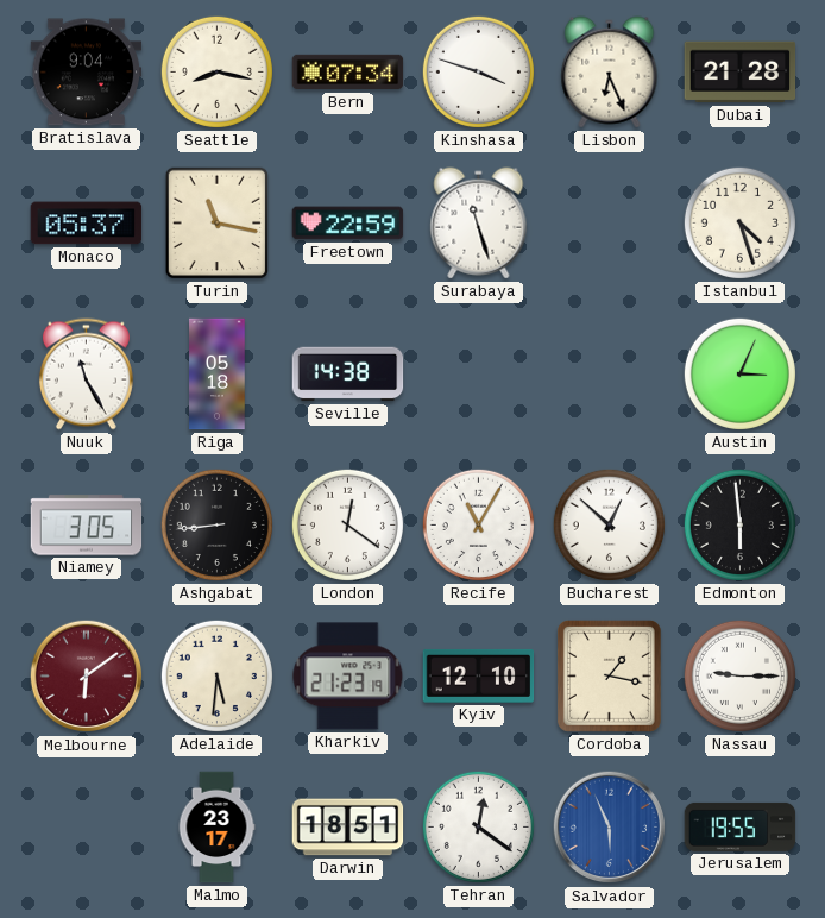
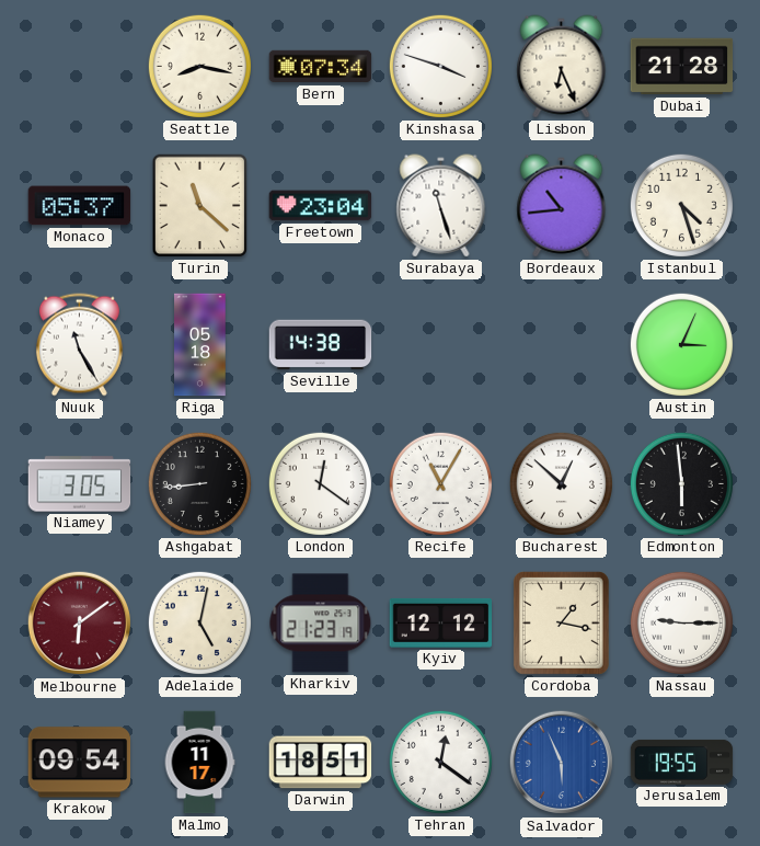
Bratislava: 9:04 -> none (87, 73)
Turin: 11:17 -> 11:22 (200, 206)
Freetown: 22:59 -> 23:04 (321, 206)
Bordeaux: none -> 10:44 (562, 206)
Adelaide: 5:31 -> 5:02 (199, 622)
Kyiv: 12:10 -> 12:12 (441, 622)
Krakow: none -> 09:54 (80, 763)
Malmo: 23:17 -> 11:17 (199, 763)
